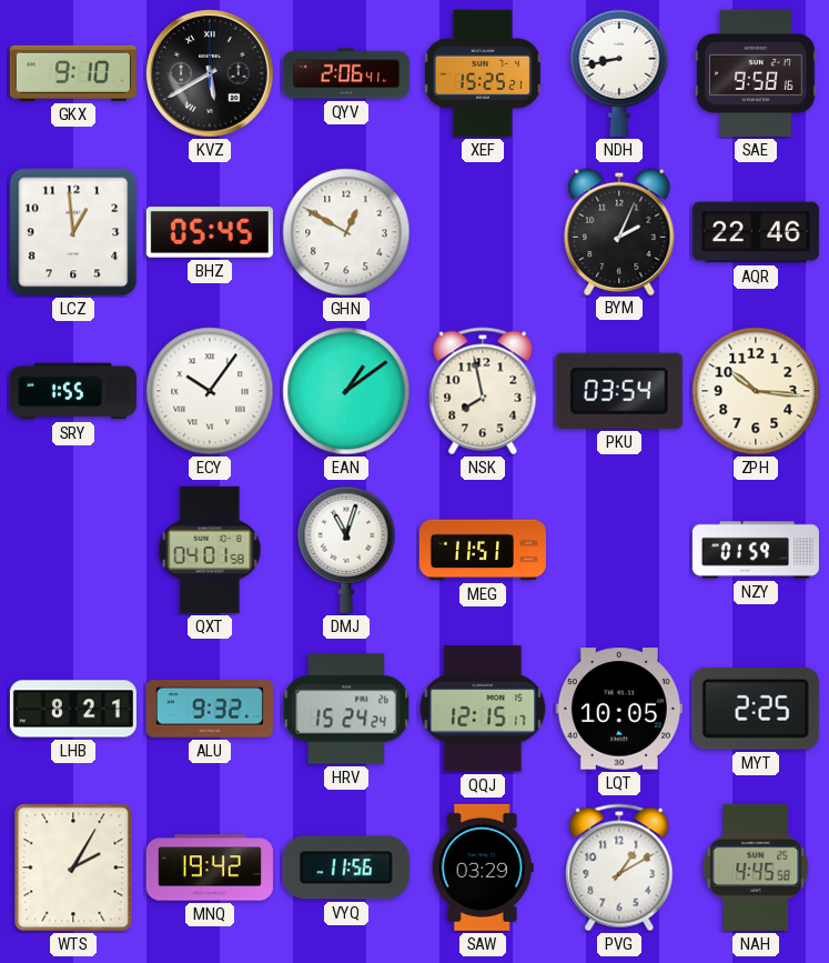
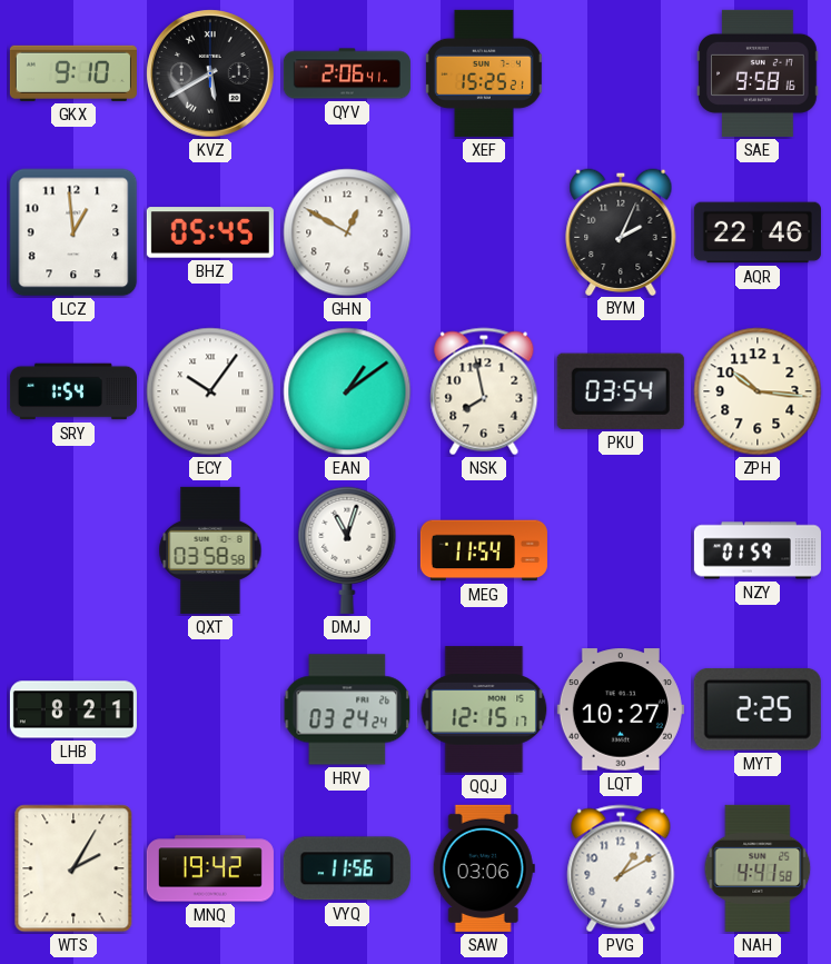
NDH: 8:43 -> none (619, 73)
SRY: 1:55 -> 1:54 (73, 391)
QXT: 04:01 -> 03:58 (210, 550)
MEG: 11:51 -> 11:54 (484, 550)
ALU: 9:32 -> none (210, 709)
HRV: 15:24 -> 03:24 (347, 709)
LQT: 10:05 -> 10:27 (621, 709)
SAW: 03:29 -> 03:06 (484, 868)
NAH: 4:45 -> 4:41 (758, 868)
